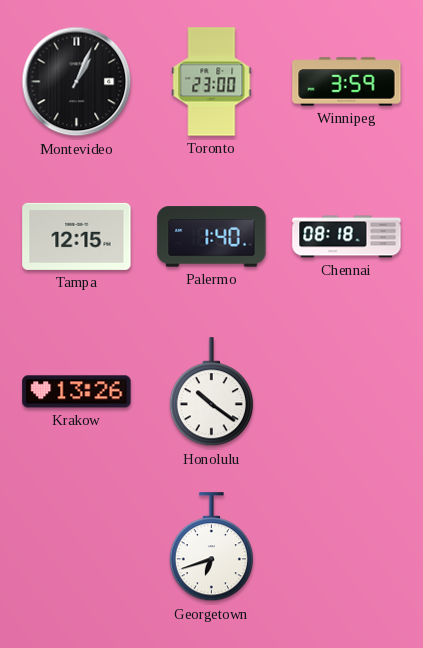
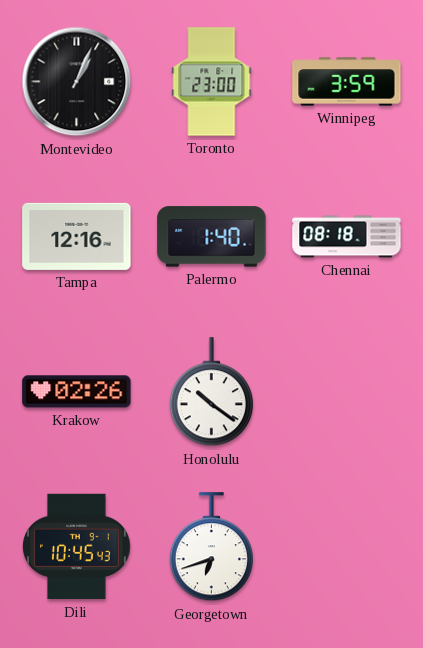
Tampa: 12:15 -> 12:16 (77, 236)
Krakow: 13:26 -> 02:26 (77, 392)
Dili: none -> 10:45 (77, 547)
